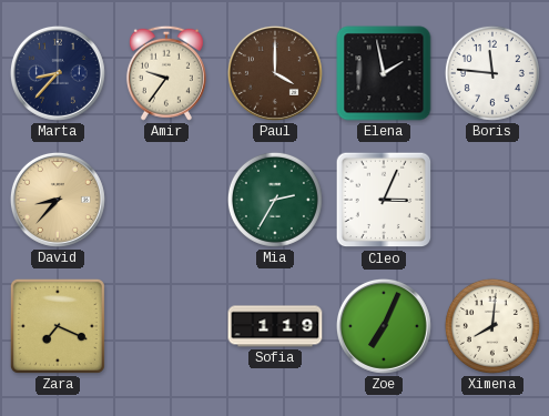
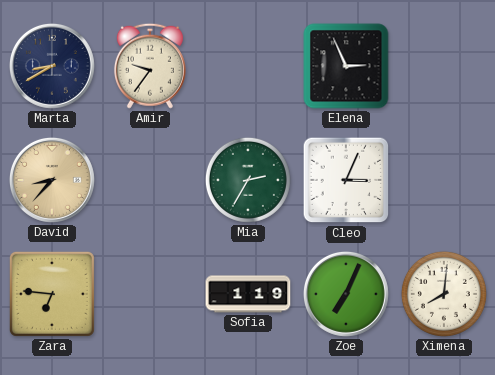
Marta: 8:37 -> 8:40 (52, 66)
Paul: 4:00 -> none (275, 73)
Elena: 1:58 -> 2:56 (346, 66)
Boris: 11:46 -> none (492, 73)
Zara: 7:19 -> 6:46 (52, 294)
